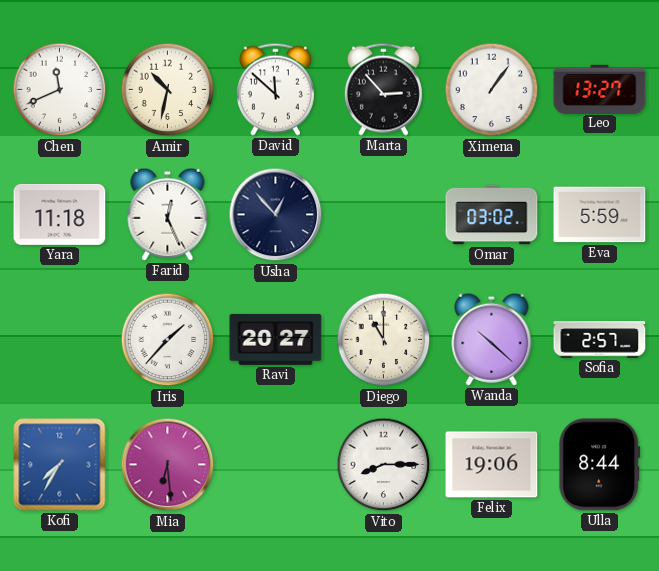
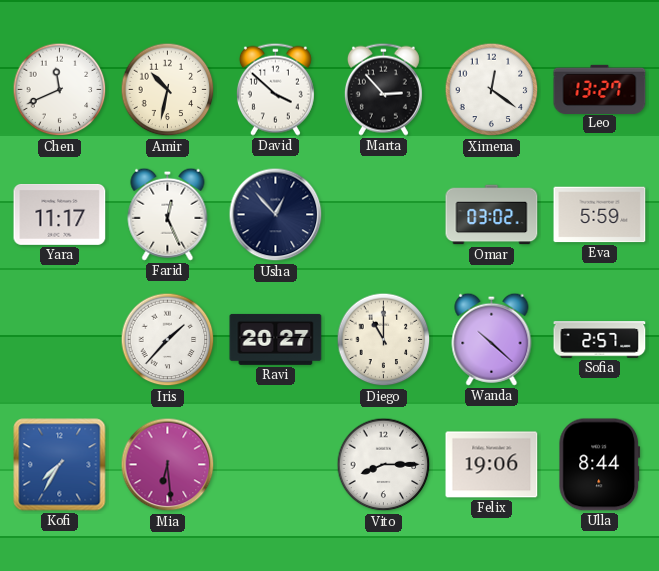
David: 11:52 -> 3:52 (275, 89)
Ximena: 1:06 -> 12:21 (492, 90)
Yara: 11:18 -> 11:17 (60, 214)
